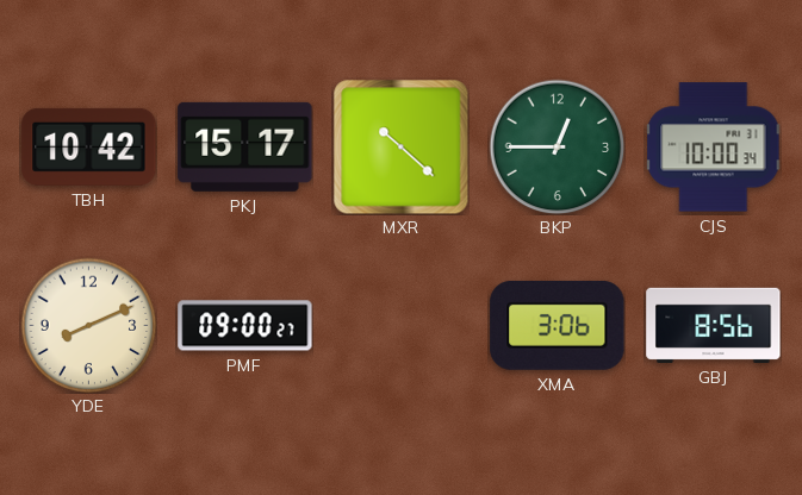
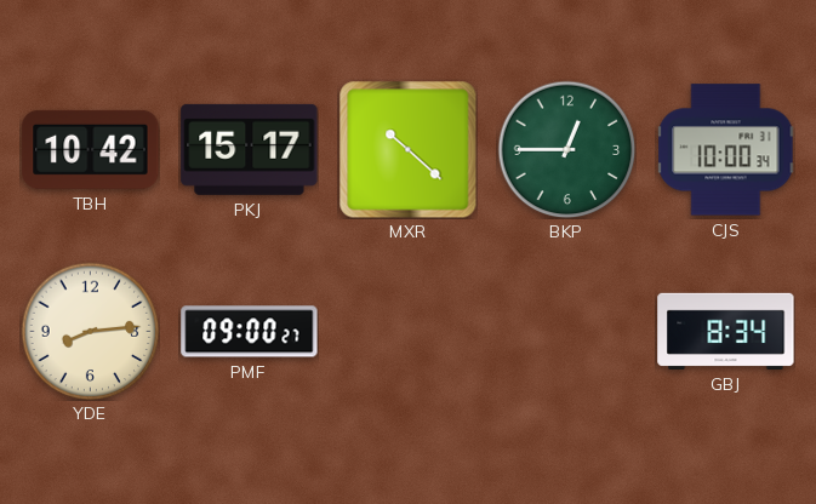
YDE: 8:11 -> 8:14 (90, 331)
XMA: 3:06 -> none (558, 325)
GBJ: 8:56 -> 8:34 (726, 331)
